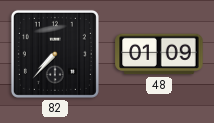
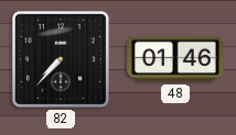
48: 01:09 -> 01:46 (175, 59)
